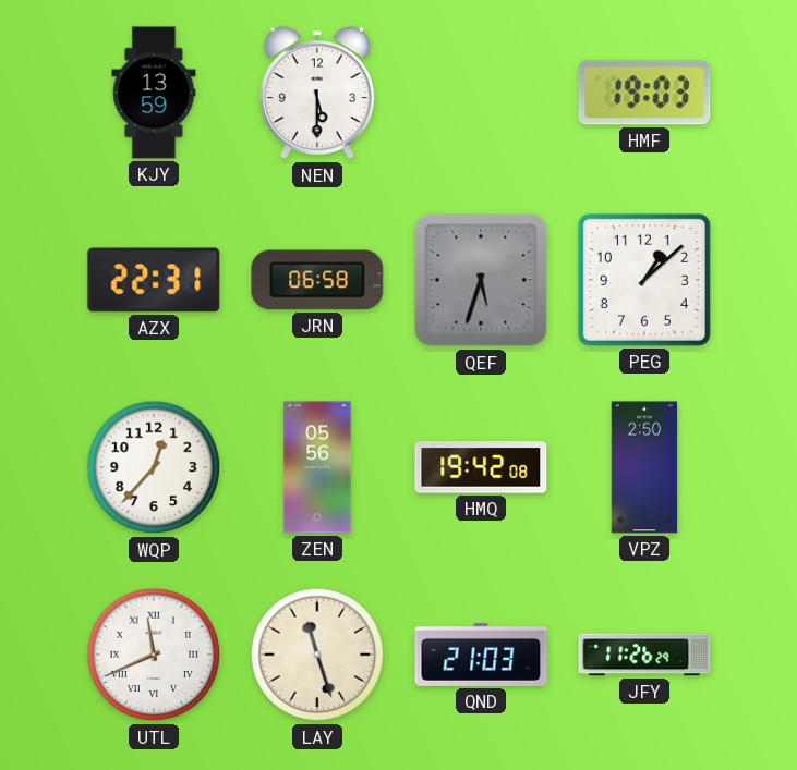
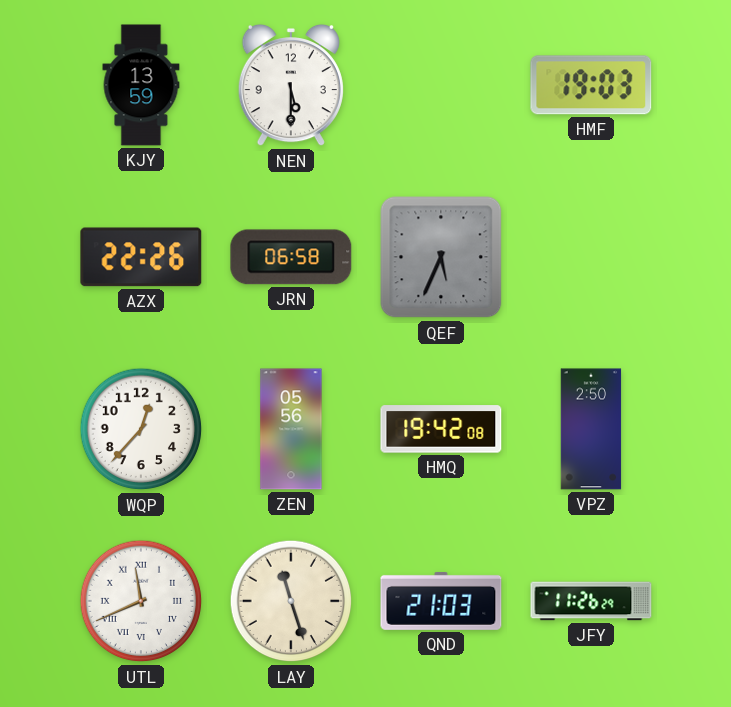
AZX: 22:31 -> 22:26 (141, 257)
QEF: 5:33 -> 5:34 (441, 257)
PEG: 1:08 -> none (644, 280)
